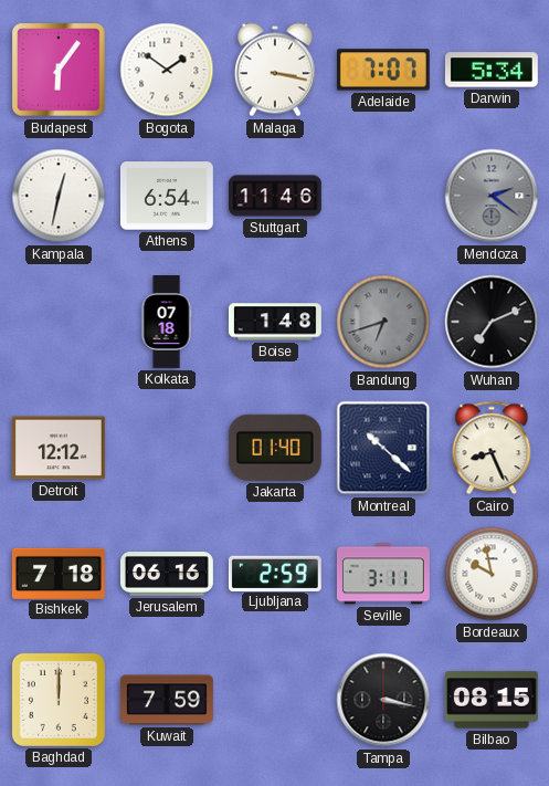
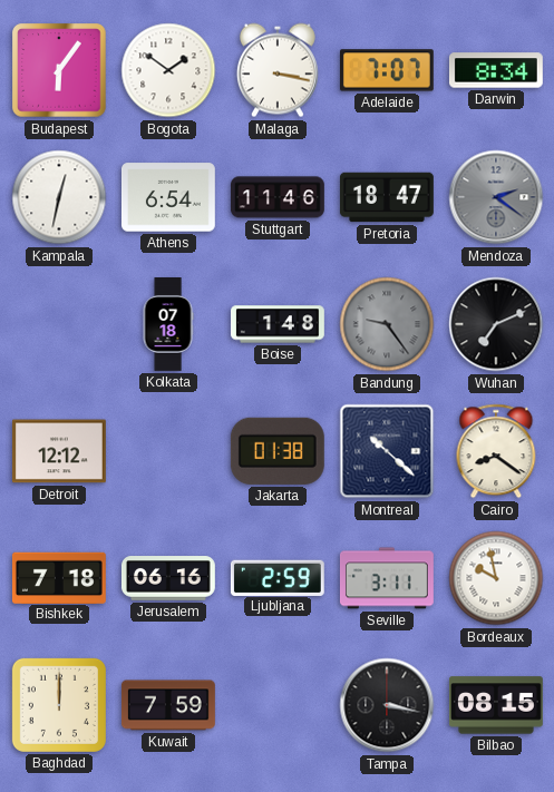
Darwin: 5:34 -> 8:34 (496, 70)
Pretoria: none -> 18:47 (387, 197)
Bandung: 6:42 -> 9:24 (387, 324)
Jakarta: 01:40 -> 01:38 (278, 451)
Cairo: 8:26 -> 8:21 (496, 451)
